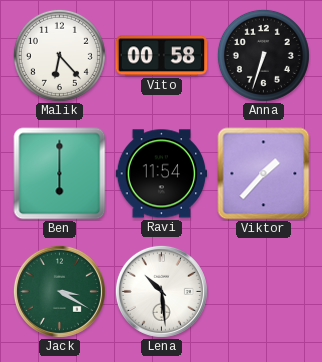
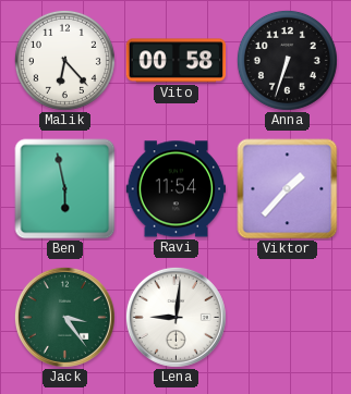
Ben: 6:00 -> 5:58 (65, 189)
Jack: 3:20 -> 3:24 (64, 317)
Lena: 10:29 -> 9:01 (175, 317)
